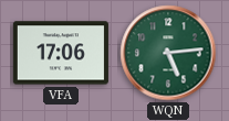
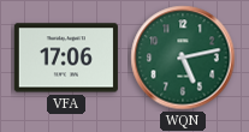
WQN: 5:14 -> 5:13 (183, 58)
